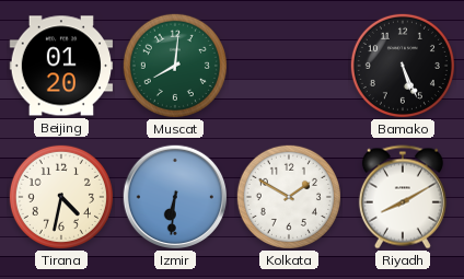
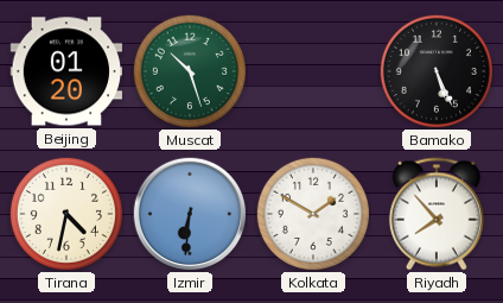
Muscat: 8:01 -> 10:27 (190, 71)
Riyadh: 8:10 -> 7:53 (437, 214)
